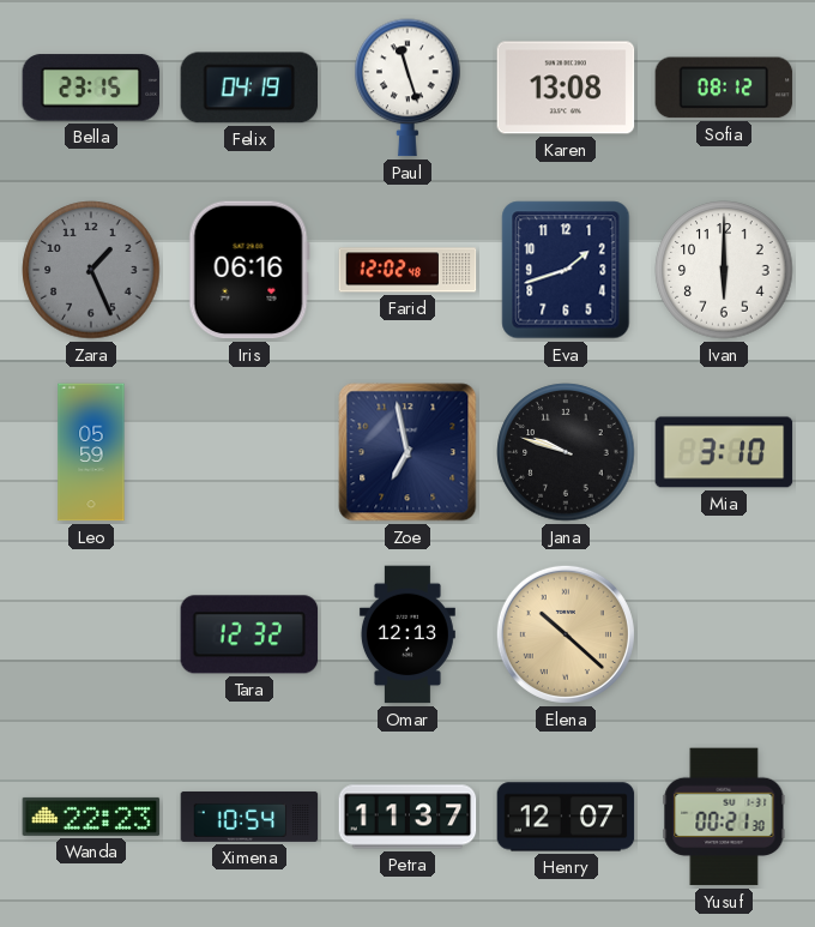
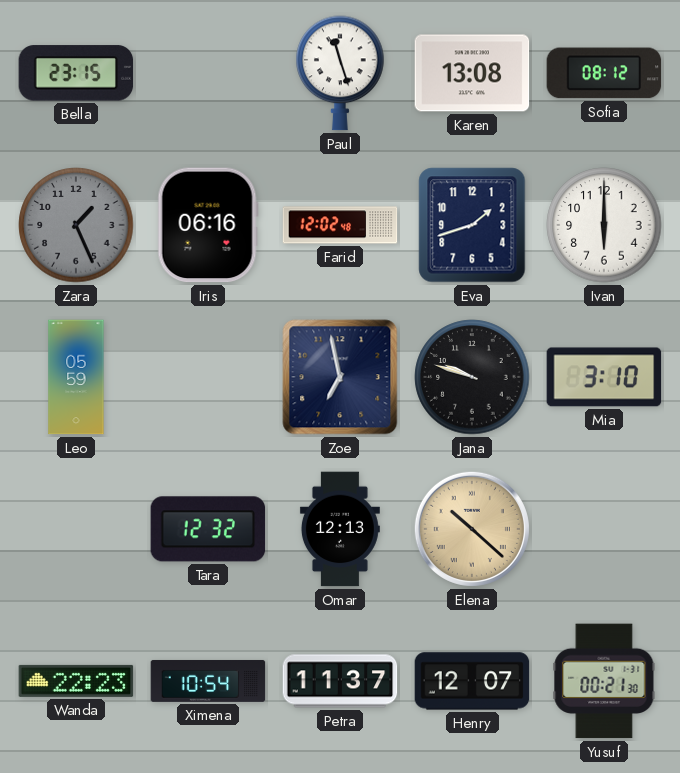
Felix: 04:19 -> none (249, 88)
